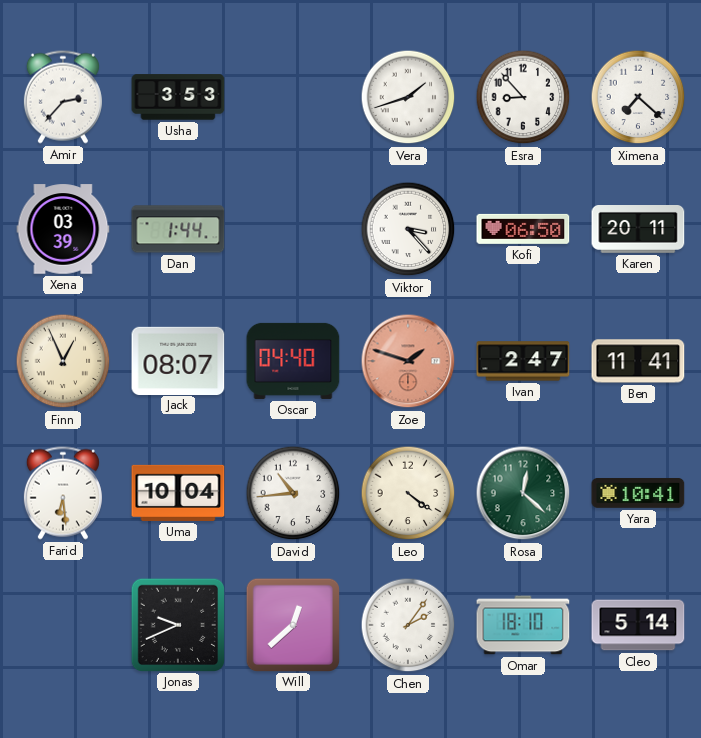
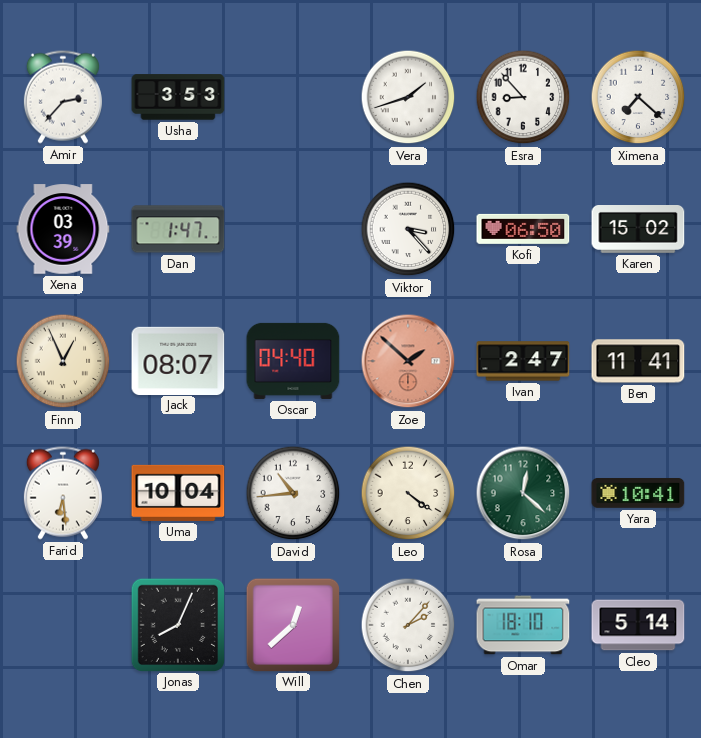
Dan: 1:44 -> 1:47 (178, 229)
Karen: 20:11 -> 15:02 (638, 230)
Zoe: 1:48 -> 1:52 (408, 361)
Jonas: 9:41 -> 8:04 (177, 624)
Chen: 2:06 -> 2:07 (408, 625)
